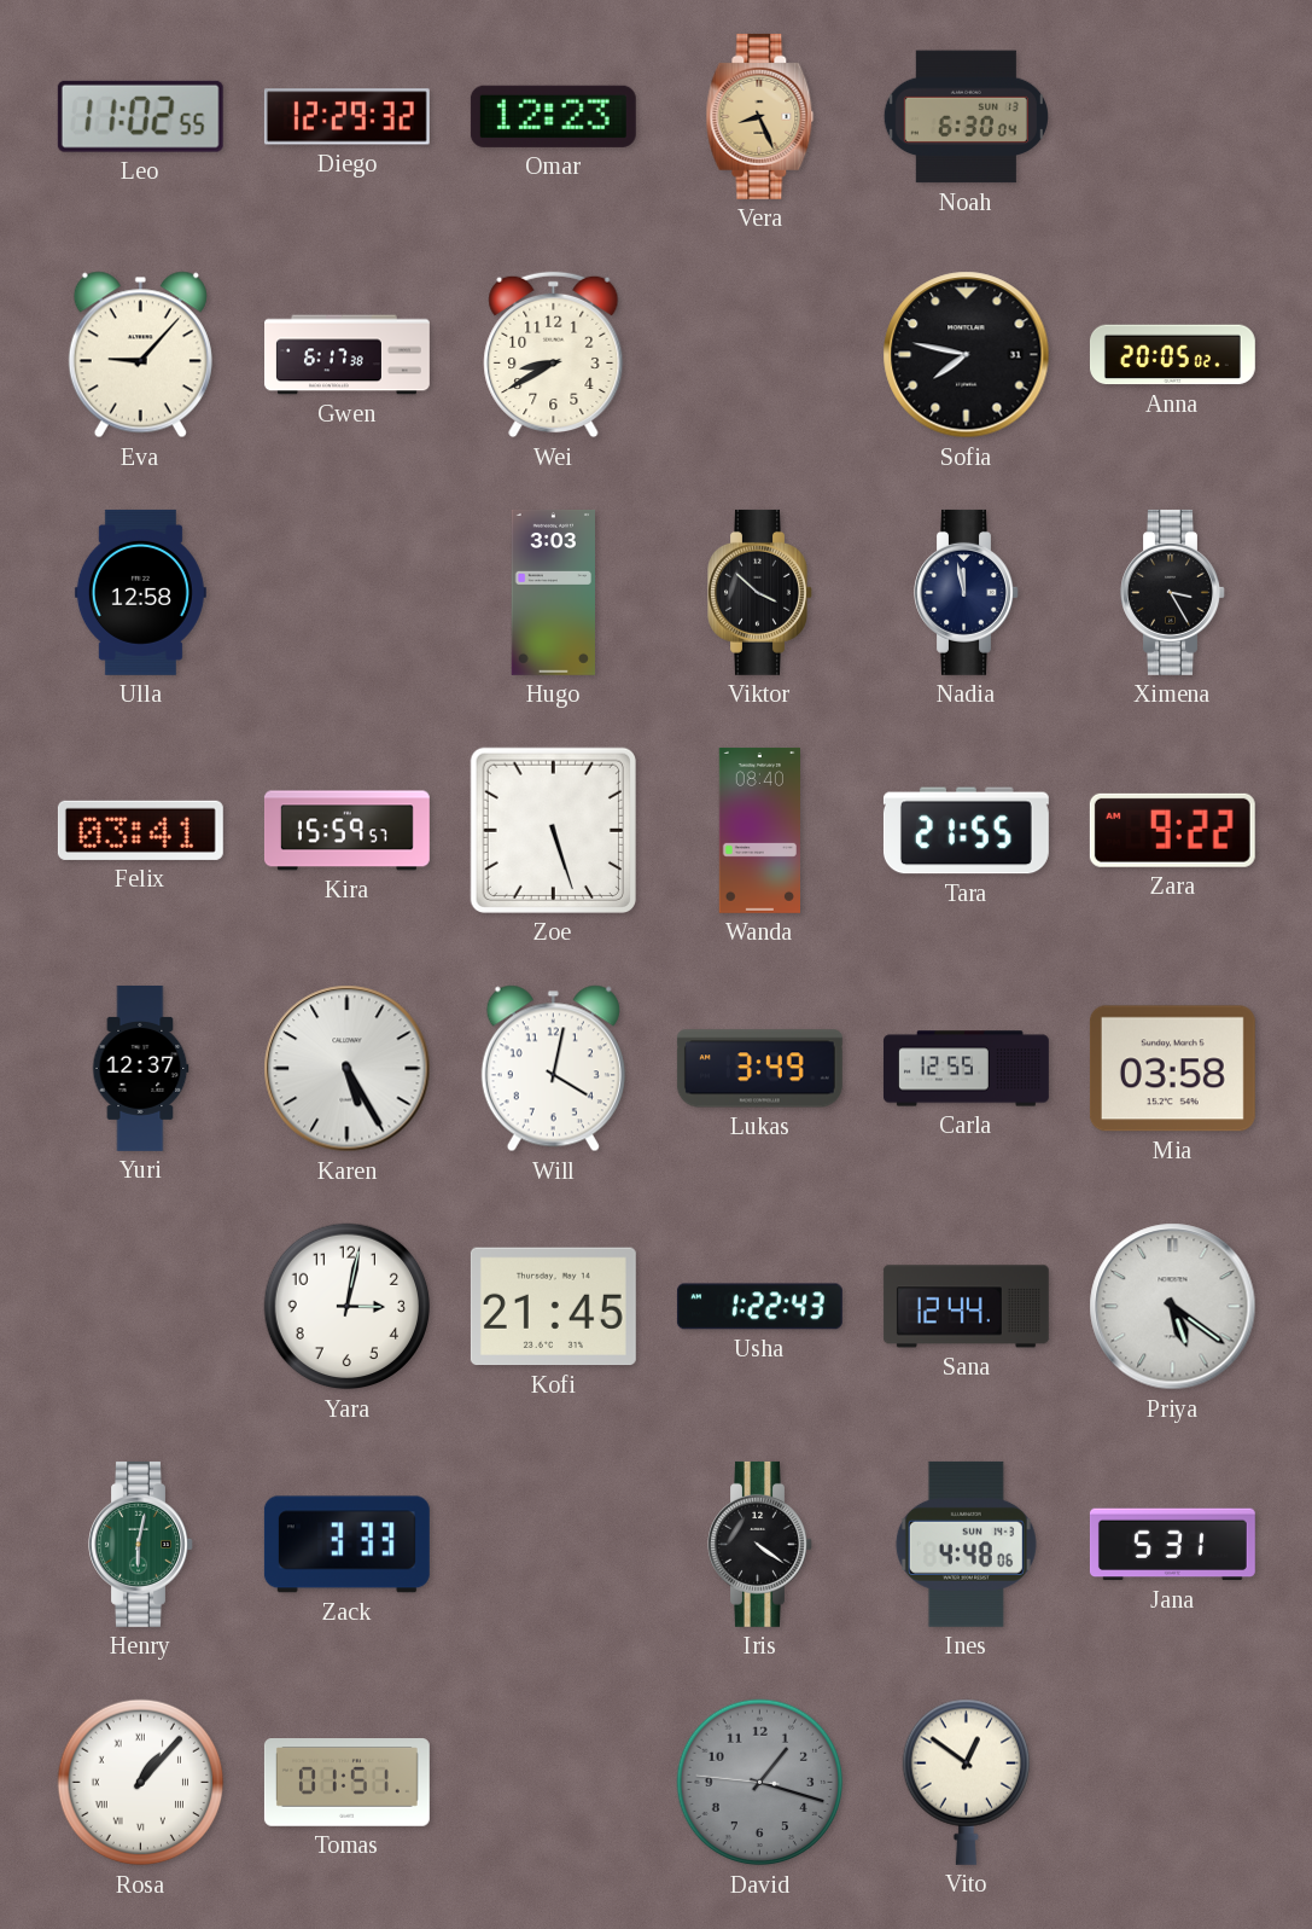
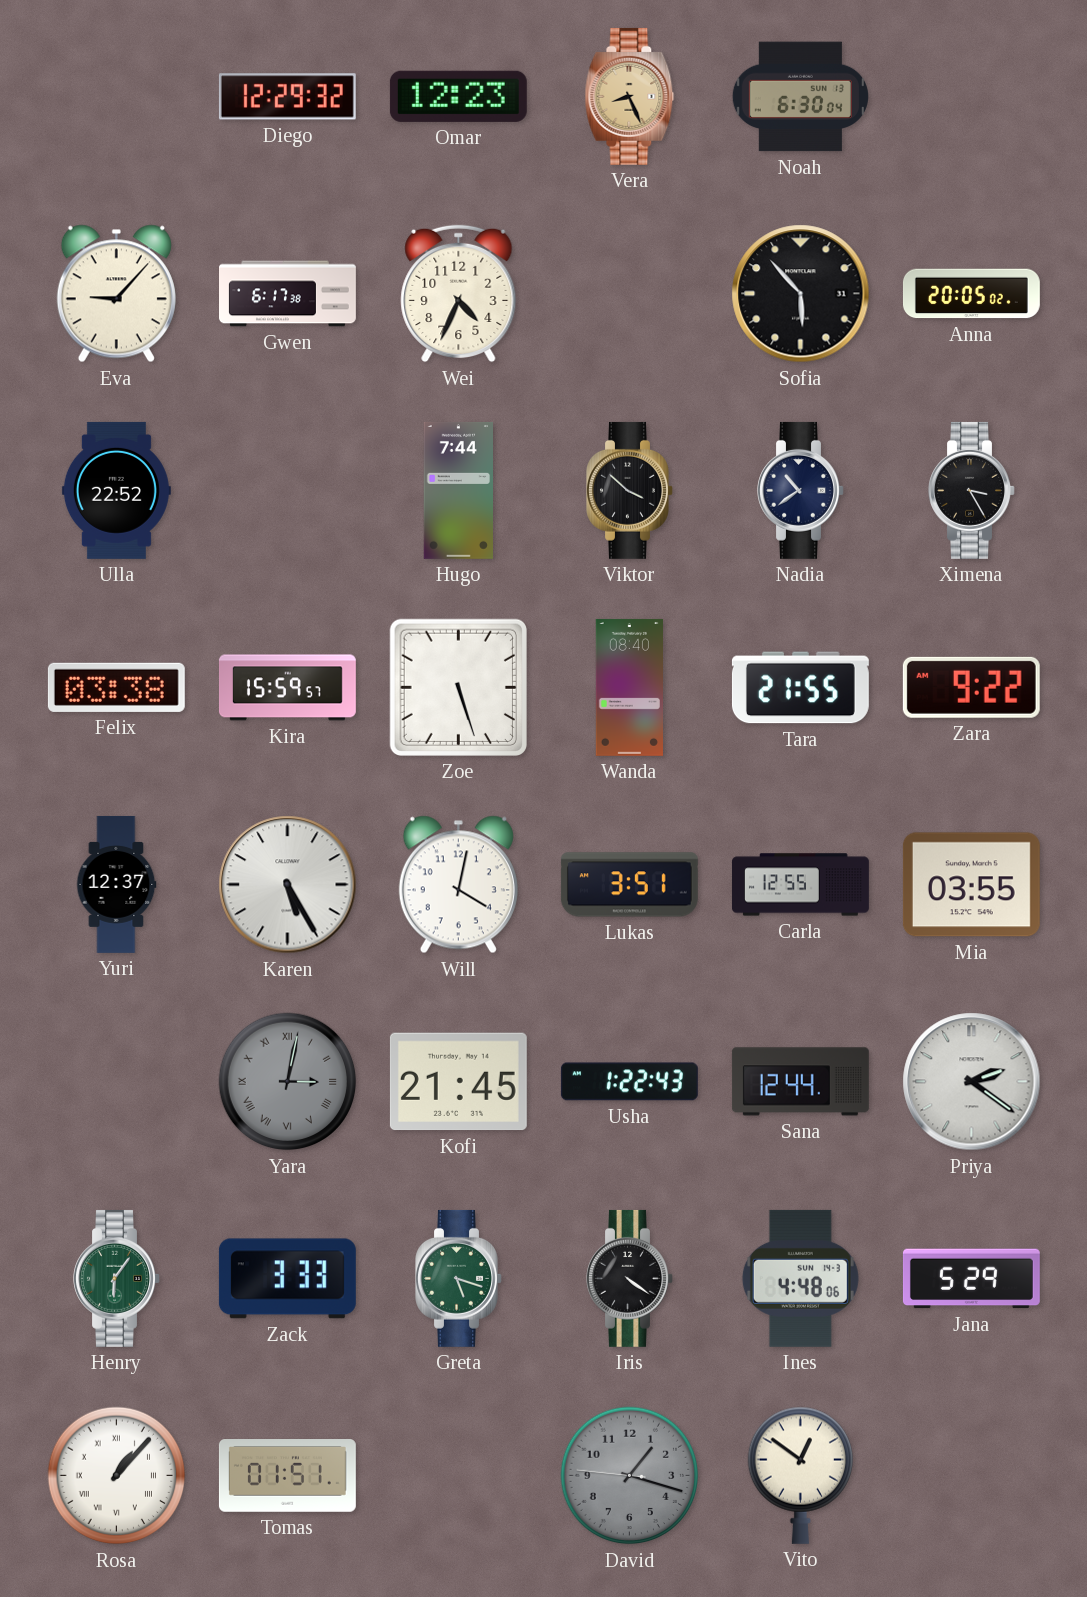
Leo: 11:02 -> none (140, 116)
Wei: 8:40 -> 4:34 (459, 294)
Sofia: 7:47 -> 5:53 (801, 294)
Ulla: 12:58 -> 22:52 (116, 490)
Hugo: 3:03 -> 7:44 (458, 490)
Nadia: 11:58 -> 10:39 (801, 490)
Felix: 03:41 -> 03:38 (116, 687)
Lukas: 3:49 -> 3:51 (629, 885)
Mia: 03:58 -> 03:55 (971, 885)
Yara dial: white -> grey (288, 1082)
Yara numerals: Arabic -> Roman (288, 1082)
Priya: 5:21 -> 2:21 (972, 1082)
Henry: 6:02 -> 6:06 (117, 1278)
Greta: none -> 5:18 (459, 1278)
Jana: 5:31 -> 5:29 (971, 1279)
